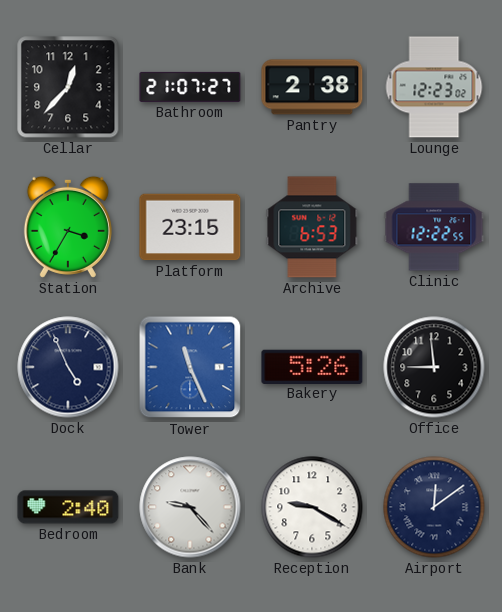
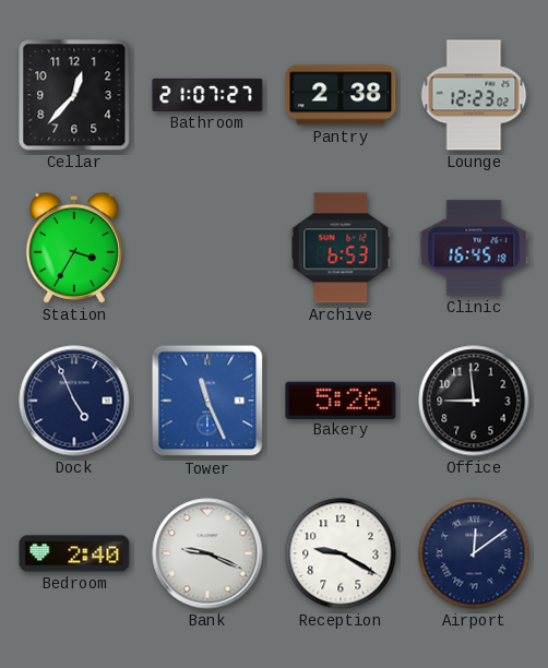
Platform: 23:15 -> none (190, 227)
Clinic: 12:22 -> 16:45 (474, 248)
Bank: 9:23 -> 9:19 (207, 553)
